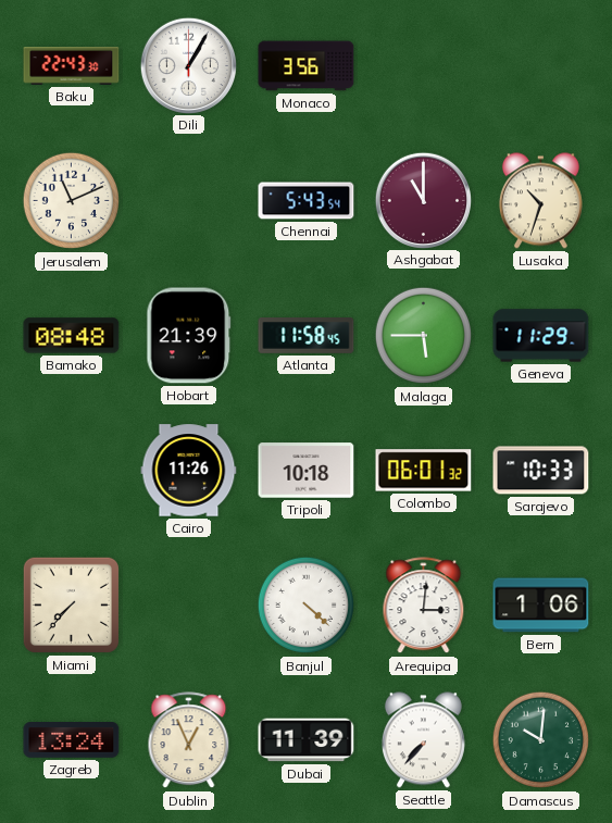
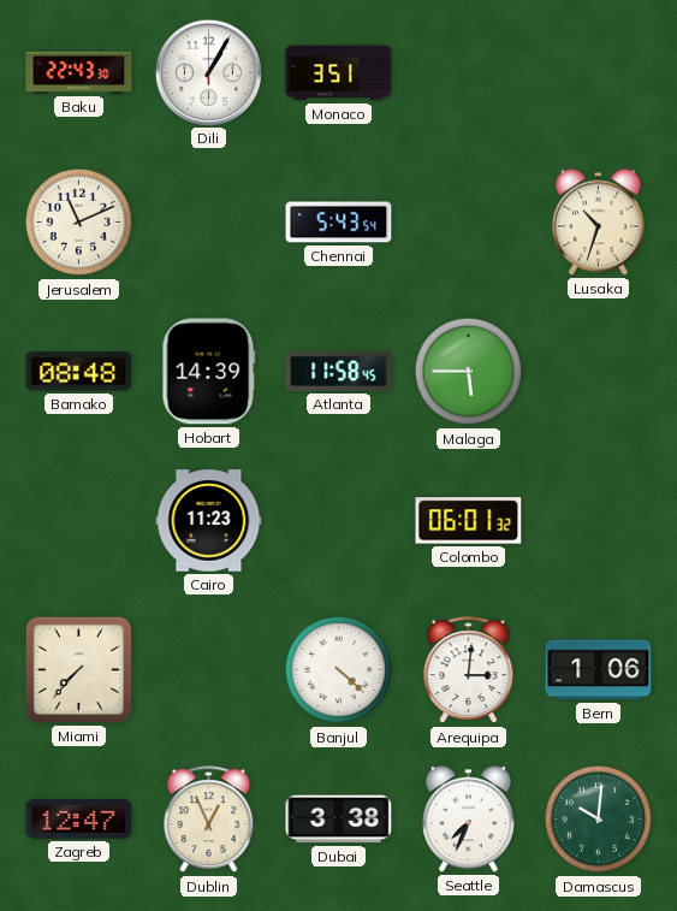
Monaco: 3:56 -> 3:51 (339, 73)
Ashgabat: 11:00 -> none (423, 200)
Hobart: 21:39 -> 14:39 (209, 372)
Geneva: 11:29 -> none (541, 336)
Cairo: 11:26 -> 11:23 (209, 521)
Tripoli: 10:18 -> none (307, 471)
Sarajevo: 10:33 -> none (541, 471)
Zagreb: 13:24 -> 12:47 (79, 820)
Dubai: 11:39 -> 3:38 (339, 820)
Seattle: 7:37 -> 7:34 (468, 820)
